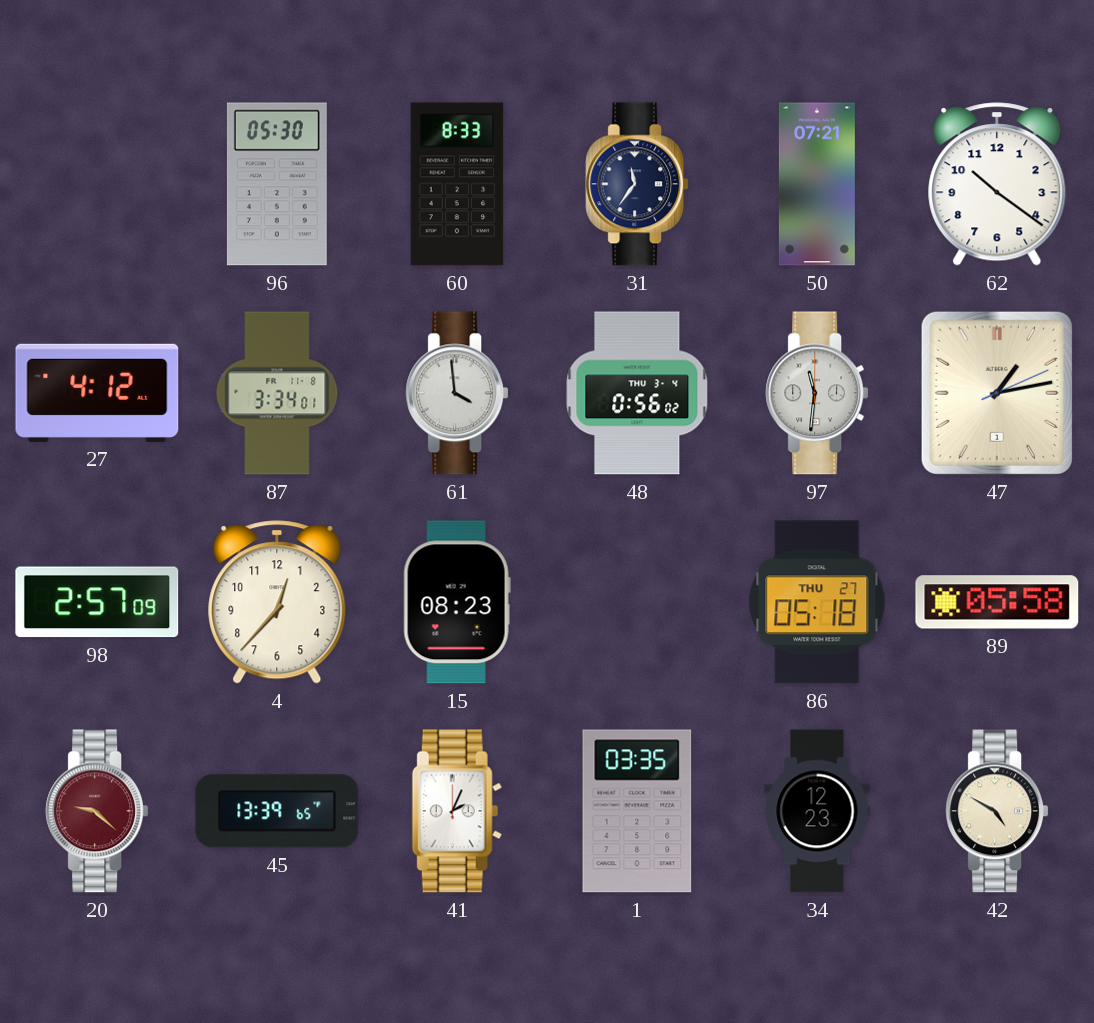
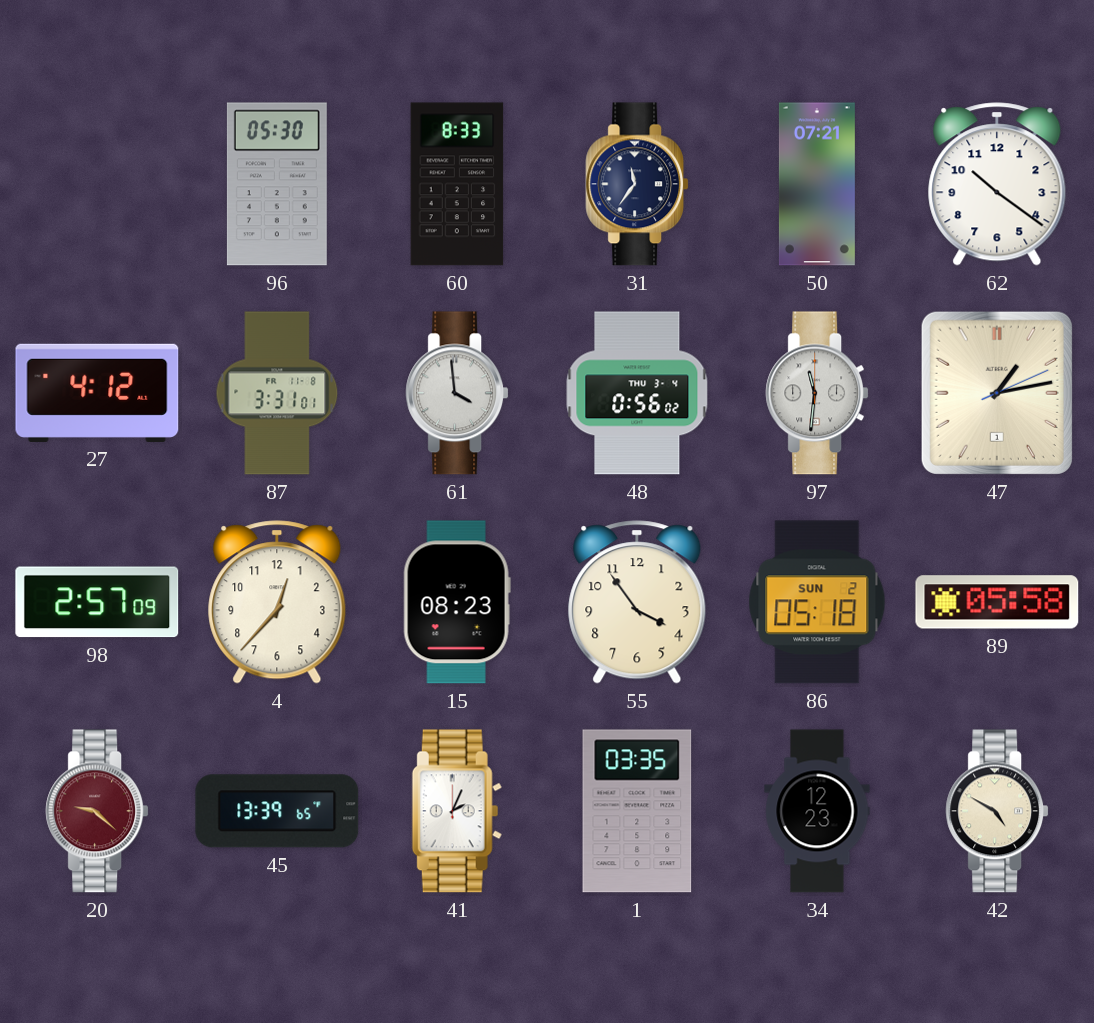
87: 3:34 -> 3:31 (277, 393)
55: none -> 3:54 (637, 602)
86 date: THU 27 -> SUN 2 (817, 602)
